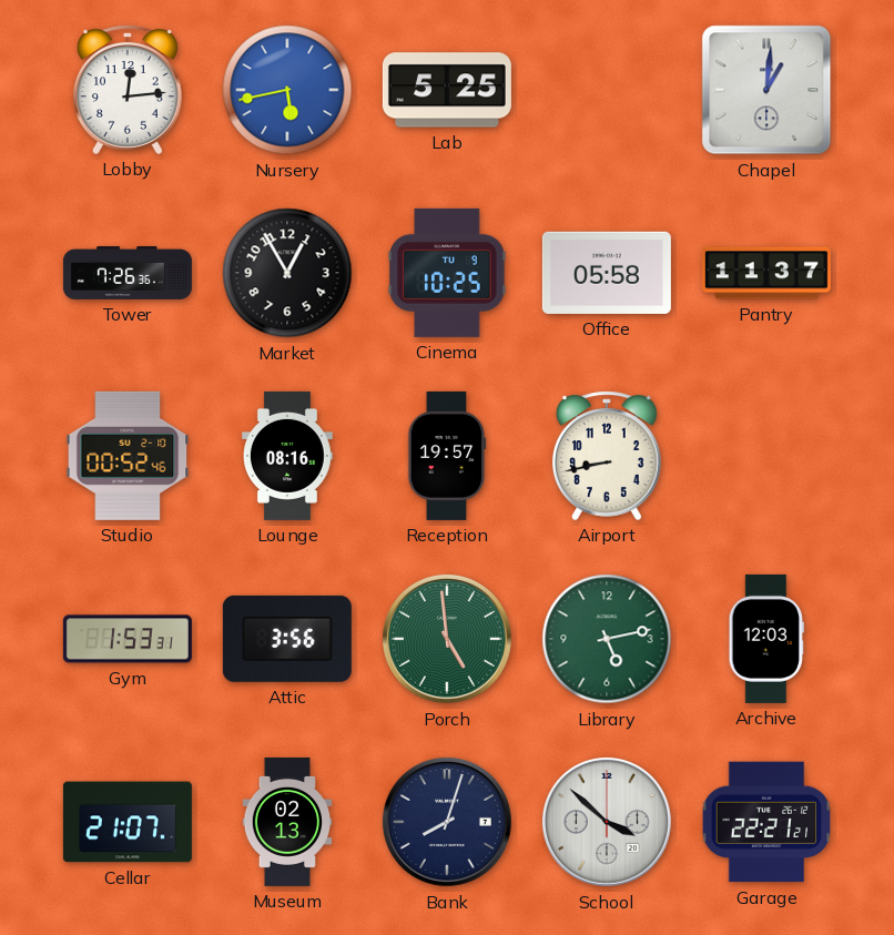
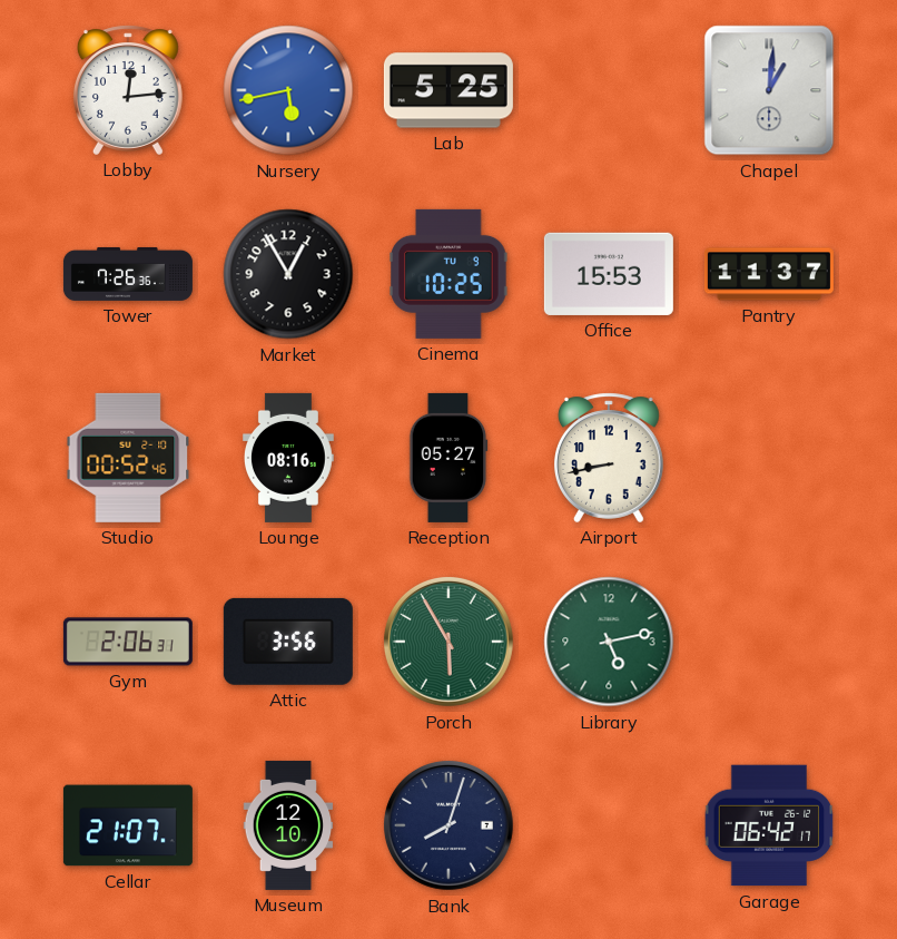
Office: 05:58 -> 15:53 (609, 274)
Reception: 19:57 -> 05:27 (448, 458)
Gym: 1:53 -> 2:06 (128, 642)
Porch: 4:59 -> 5:55 (448, 642)
Archive: 12:03 -> none (765, 639)
Museum: 02:13 -> 12:10 (288, 825)
School: 3:52 -> none (607, 822)
Garage: 22:21 -> 06:42 (769, 825)
